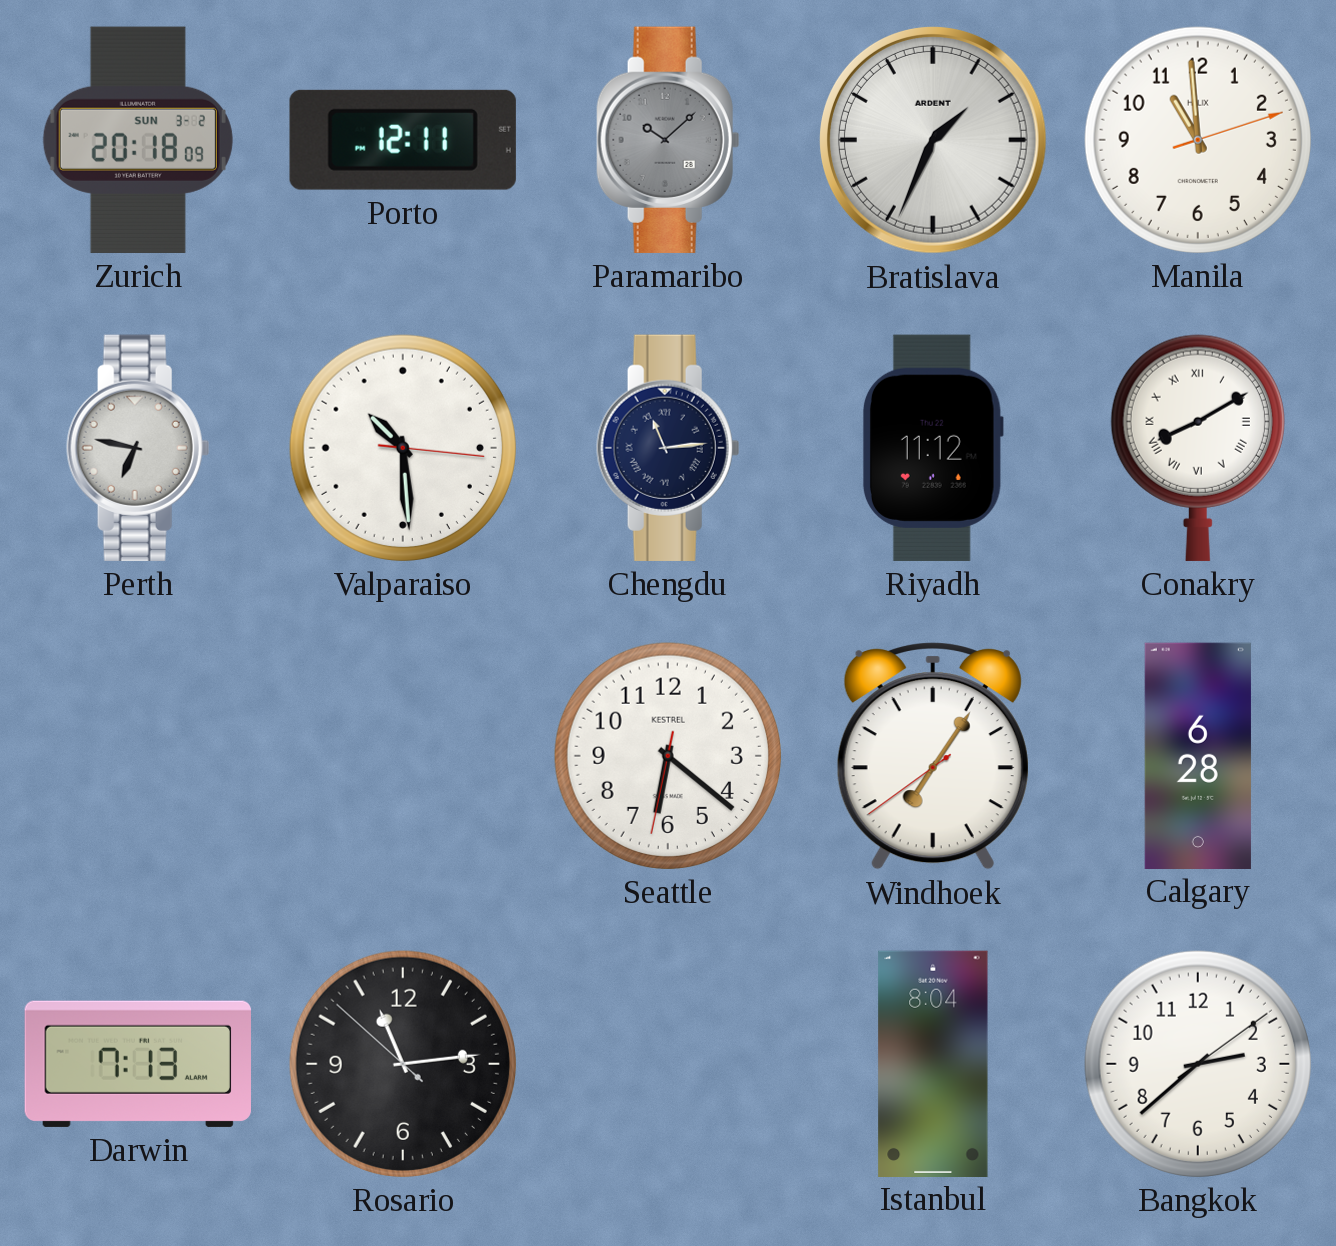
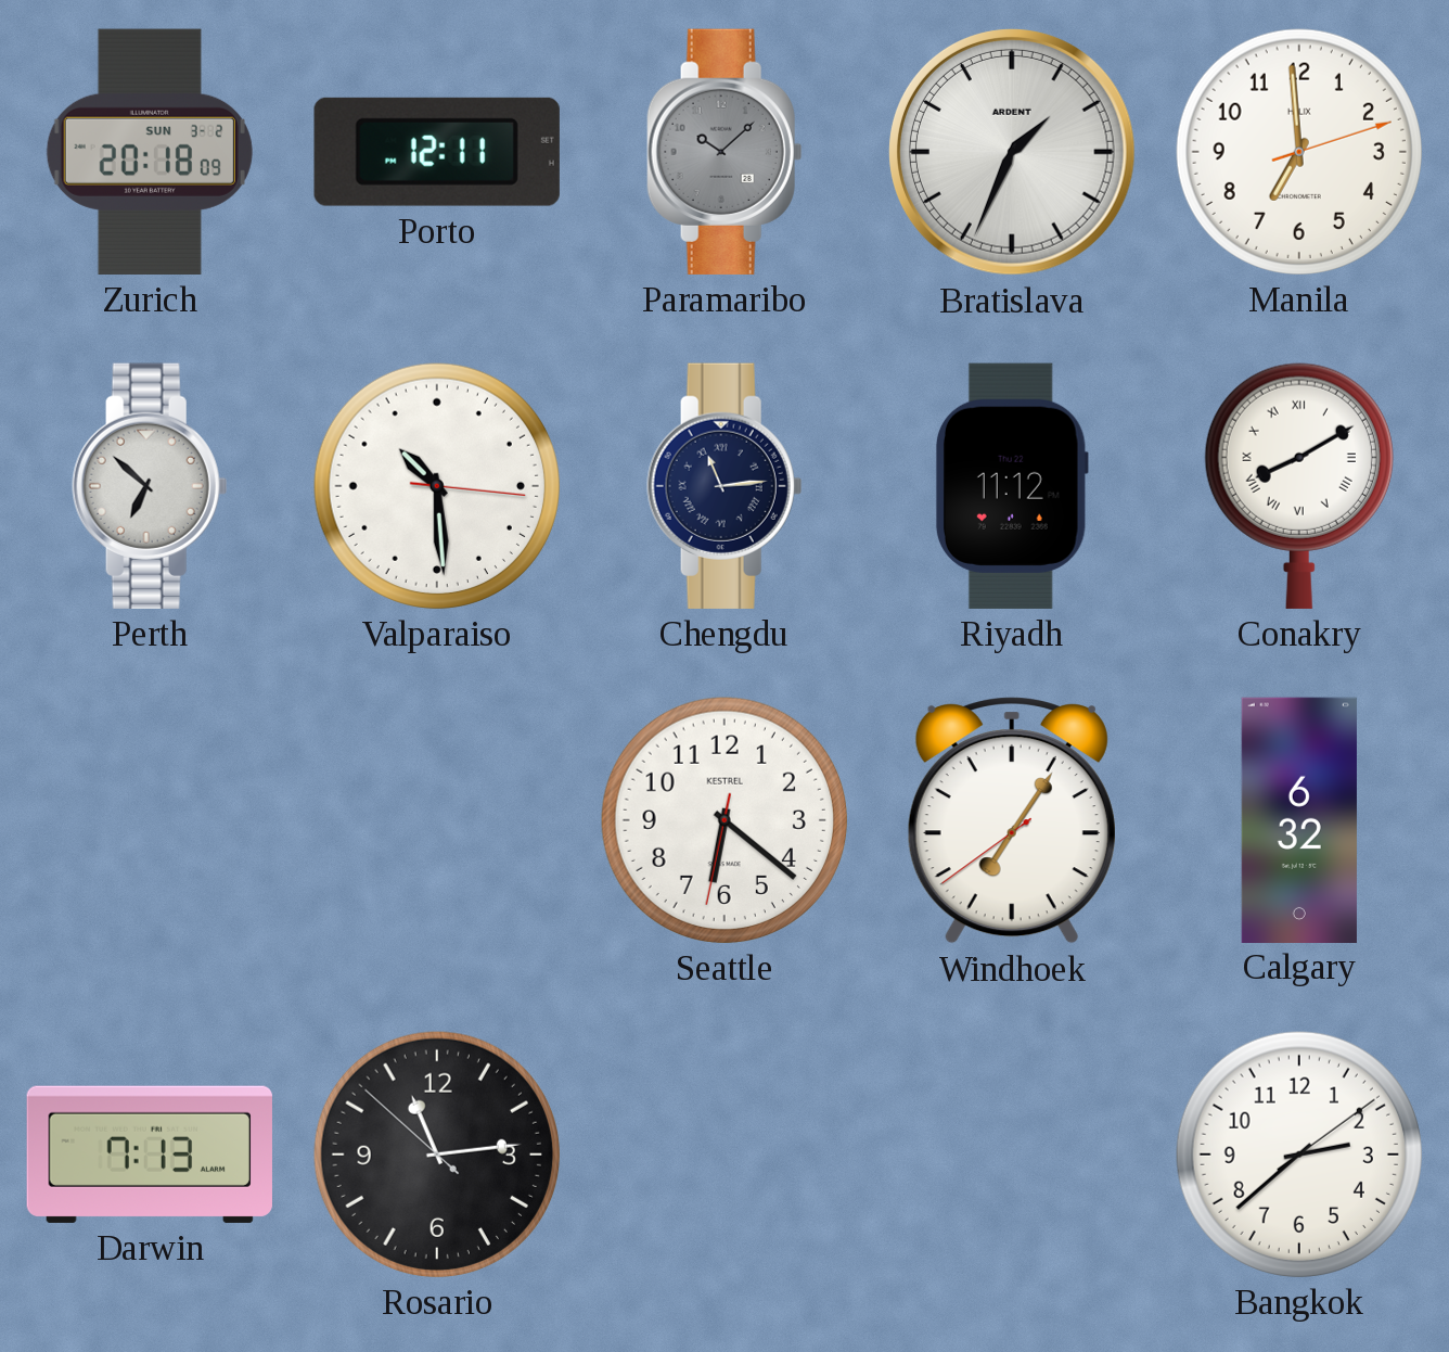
Manila: 10:59 -> 6:59 (1299, 152)
Perth: 6:47 -> 6:52 (150, 486)
Calgary: 6:28 -> 6:32 (1299, 819)
Istanbul: 8:04 -> none (933, 1063)
